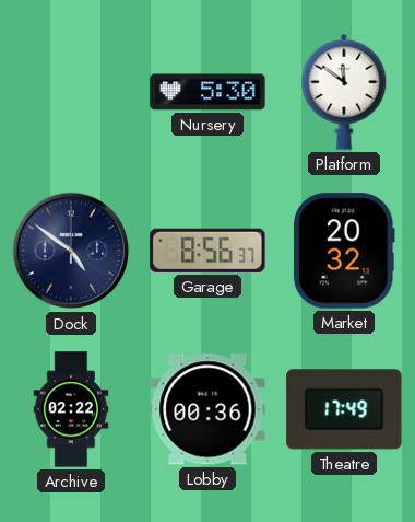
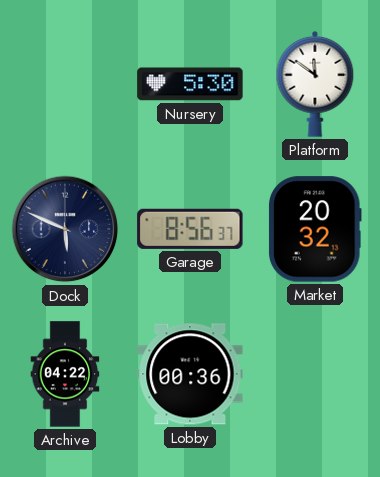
Dock: 4:51 -> 5:49 (65, 229)
Archive: 02:22 -> 04:22 (65, 374)
Theatre: 17:49 -> none (344, 409)
